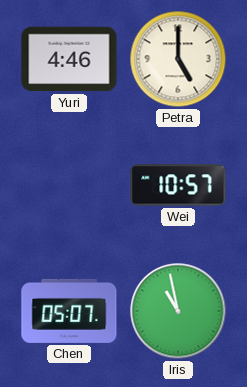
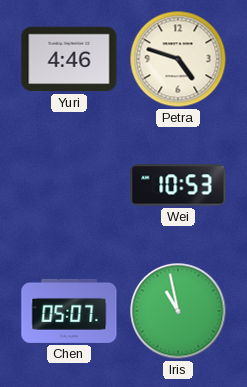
Petra: 5:00 -> 4:48 (178, 59)
Wei: 10:57 -> 10:53 (178, 185)
